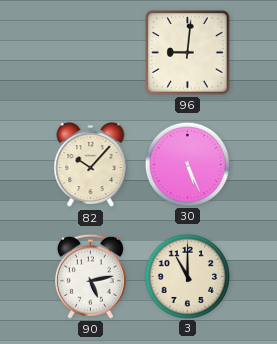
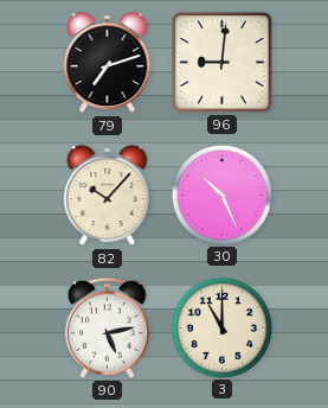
79: none -> 7:12 (108, 63)
30: 5:26 -> 10:26 (221, 195)
